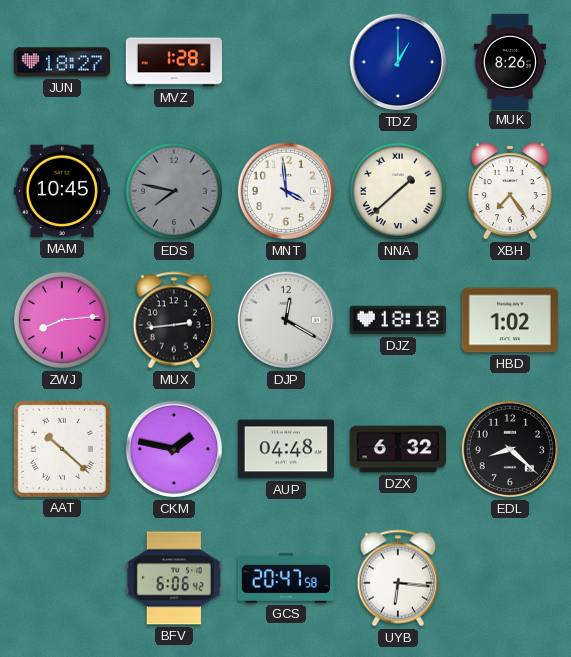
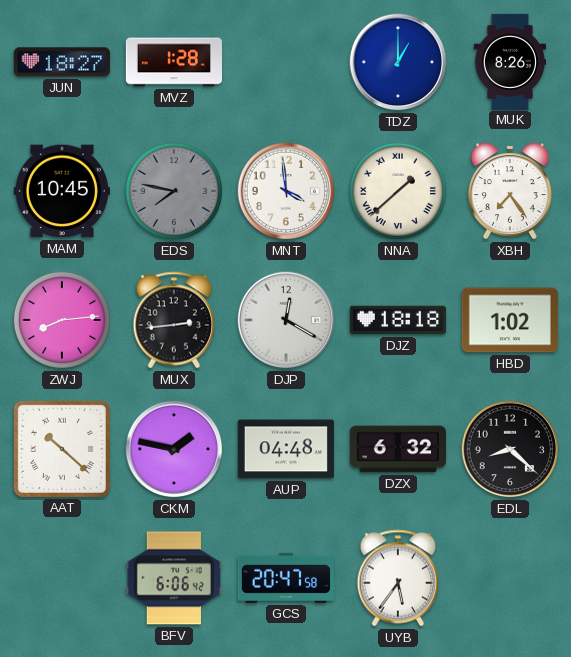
UYB: 6:16 -> 5:36 (398, 578)
